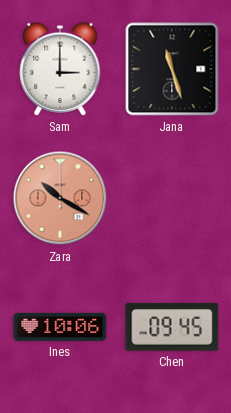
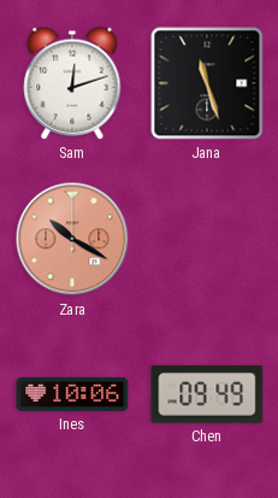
Sam: 3:00 -> 12:12 (72, 83)
Chen: 09:45 -> 09:49 (207, 394)
